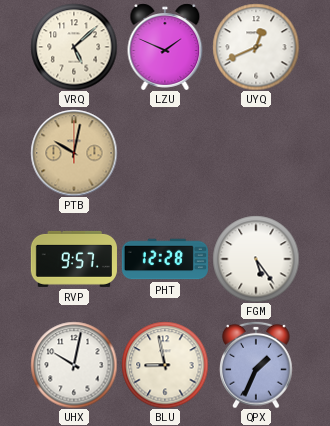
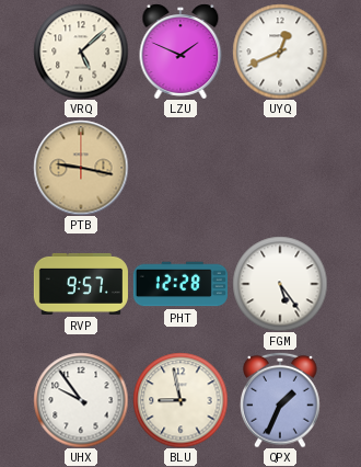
PTB: 10:02 -> 9:17 (81, 168)
UHX: 10:02 -> 9:54 (81, 400)
